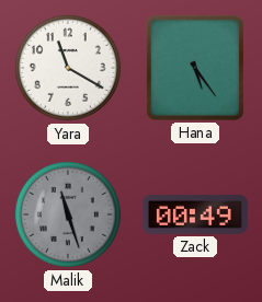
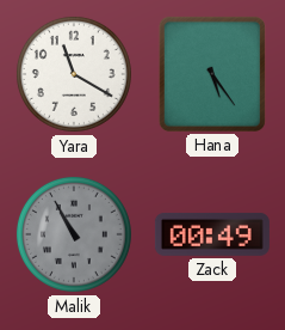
Malik: 11:27 -> 10:55 (74, 234)
